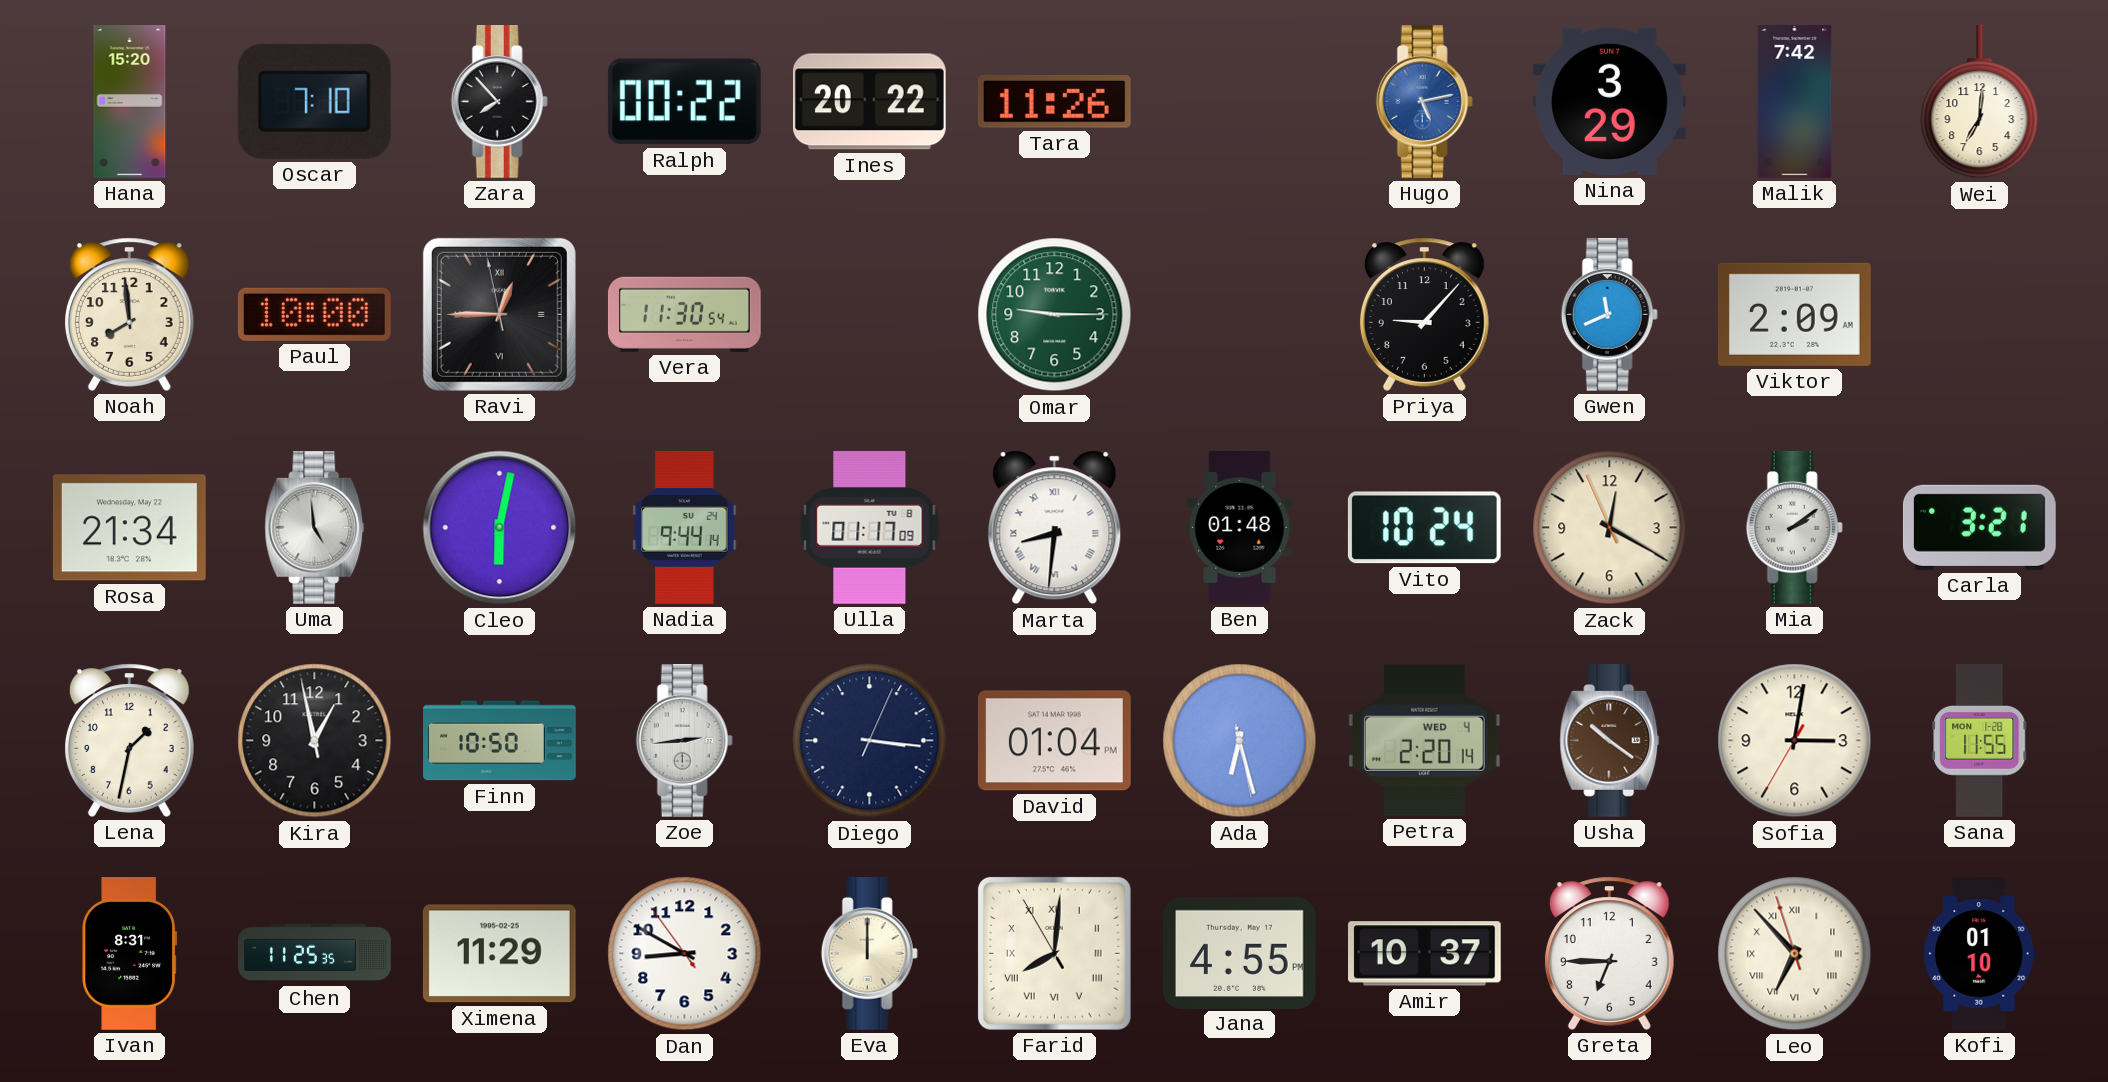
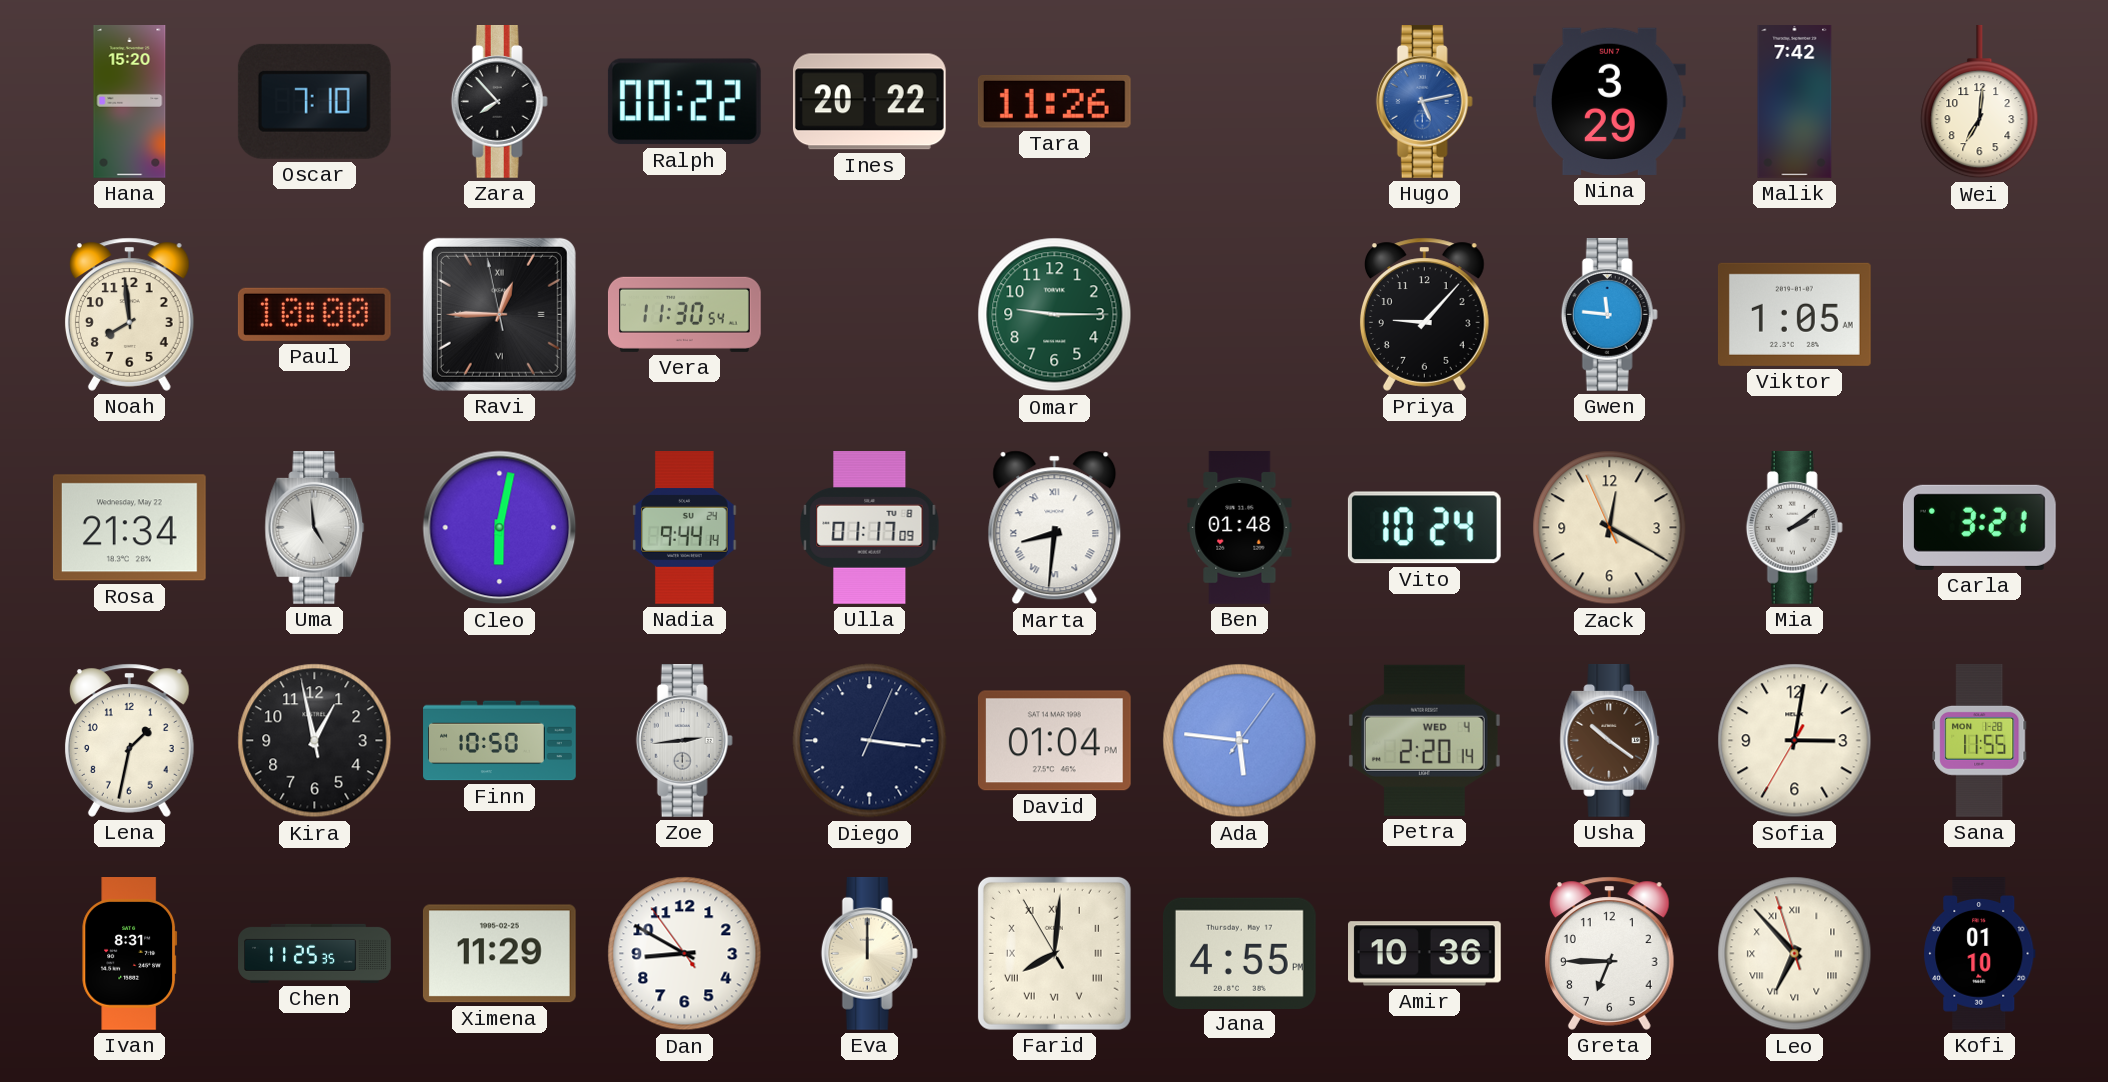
Gwen: 11:41 -> 11:46 (1609, 315)
Viktor: 2:09 -> 1:05 (1794, 314)
Ada: 6:27 -> 5:46 (1240, 741)
Amir: 10:37 -> 10:36 (1425, 954)
